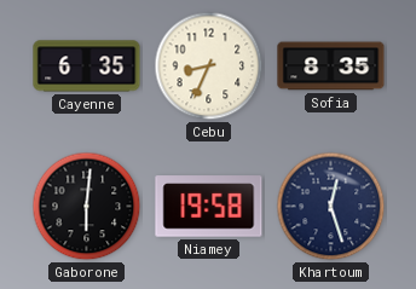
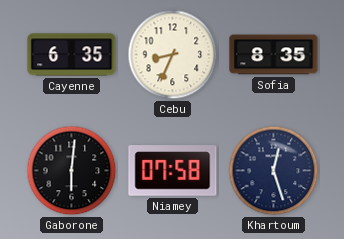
Niamey: 19:58 -> 07:58 (173, 171)
